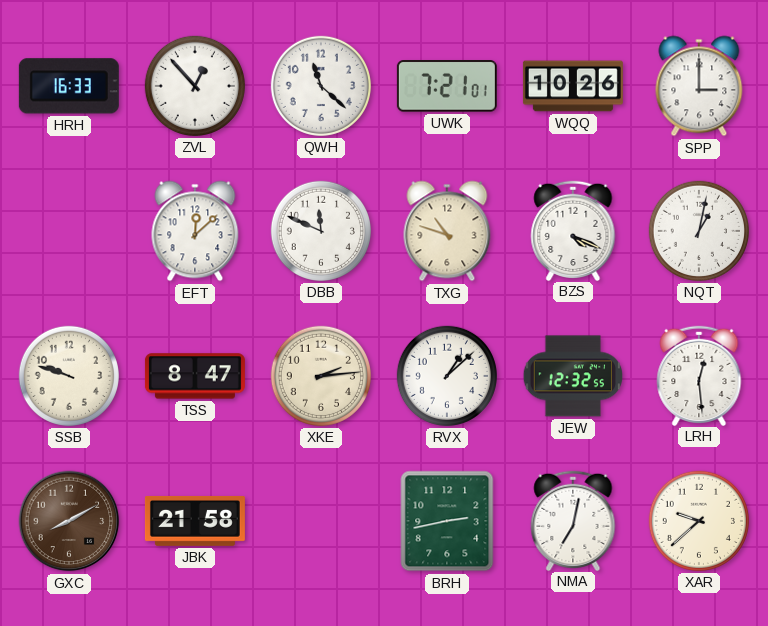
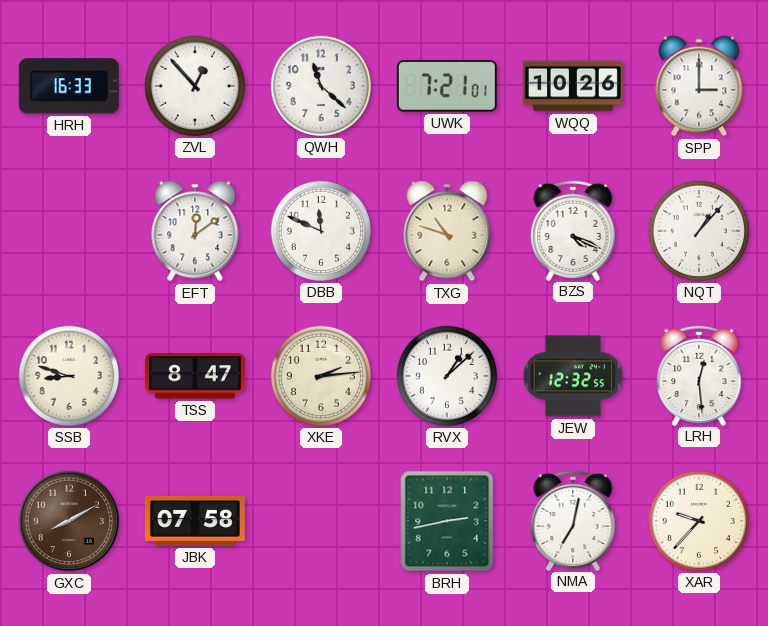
EFT: 12:08 -> 12:09 (195, 231)
NQT: 1:02 -> 1:07 (699, 231)
SSB: 9:48 -> 8:48 (69, 376)
JBK: 21:58 -> 07:58 (195, 521)
XAR: 9:38 -> 9:37 (699, 521)
